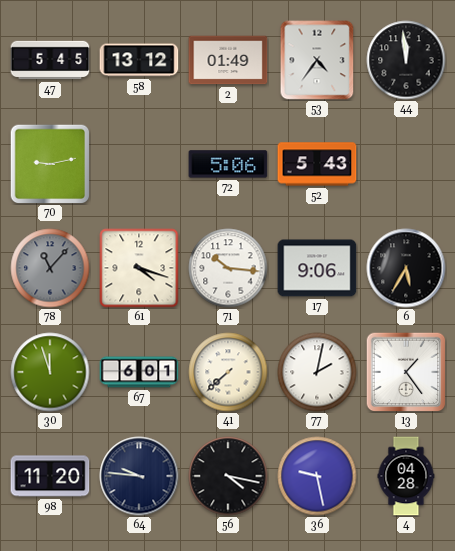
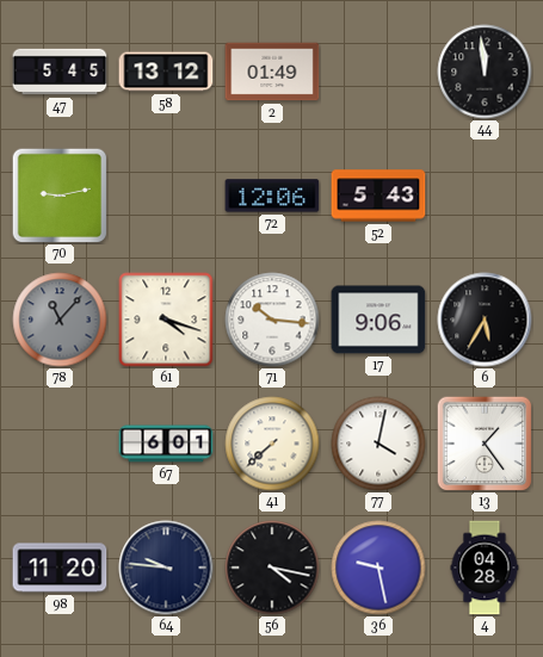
53: 4:36 -> none (317, 60)
72: 5:06 -> 12:06 (272, 196)
30: 11:57 -> none (50, 372)
77: 2:02 -> 4:02 (378, 444)
